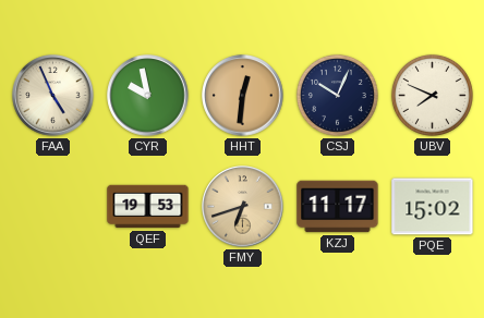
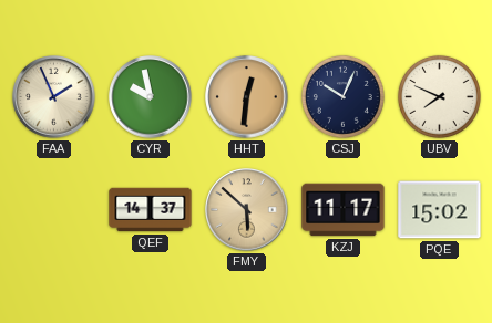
FAA: 4:56 -> 1:56 (54, 97)
QEF: 19:53 -> 14:37 (151, 210)
FMY: 6:42 -> 5:52 (247, 210)
